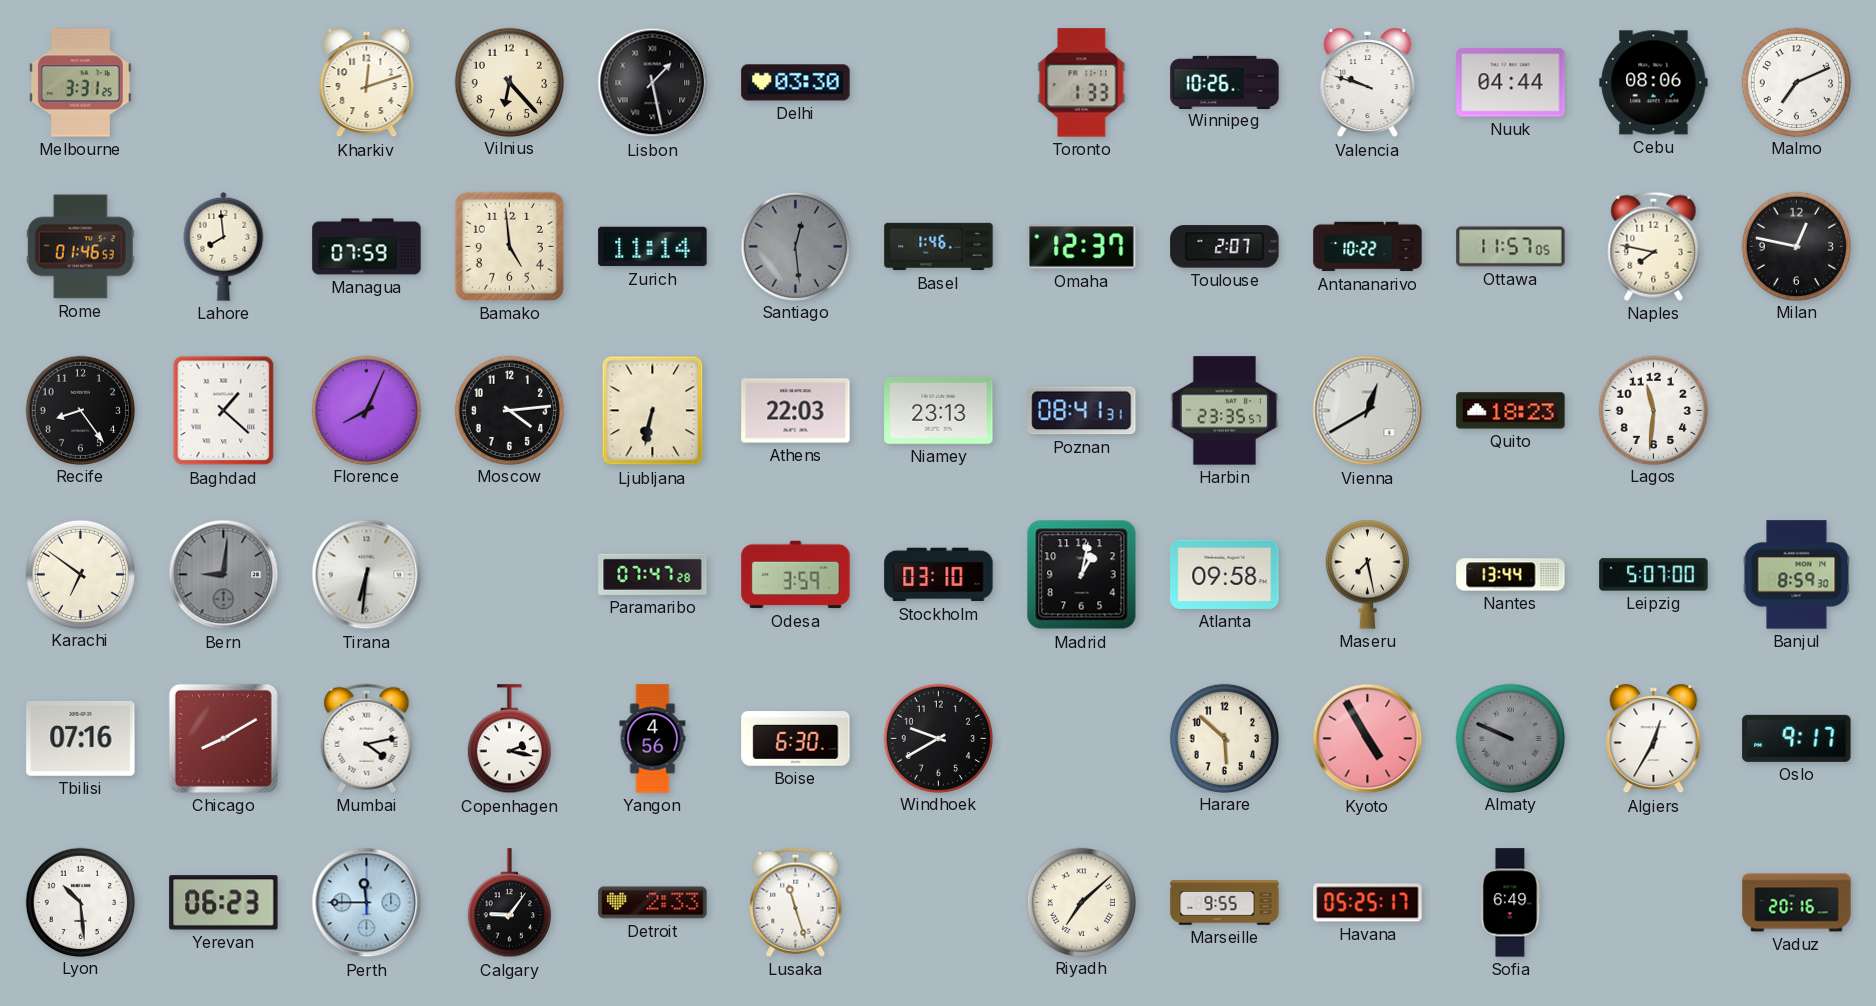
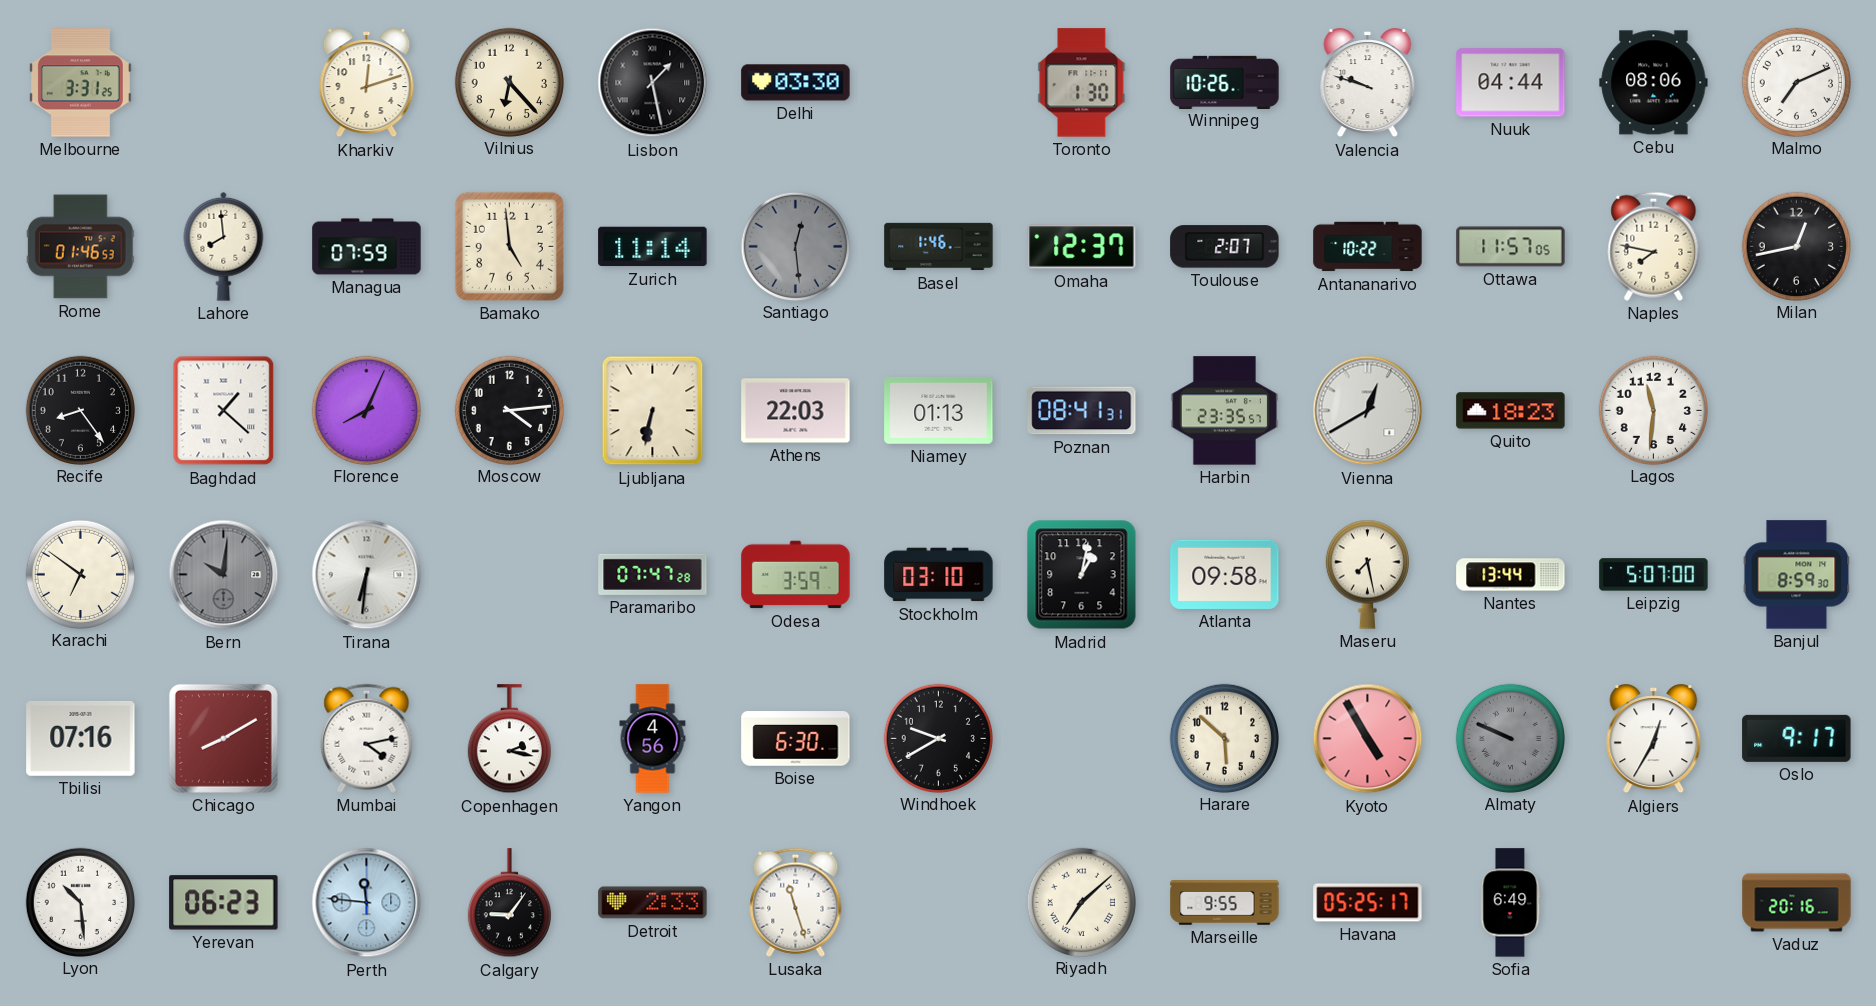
Toronto: 1:33 -> 1:30 (1082, 83)
Milan: 12:47 -> 12:43 (1796, 246)
Niamey: 23:13 -> 01:13 (939, 411)
Bern: 9:01 -> 10:01 (224, 575)
Perth: 11:45 -> 11:46 (367, 903)
